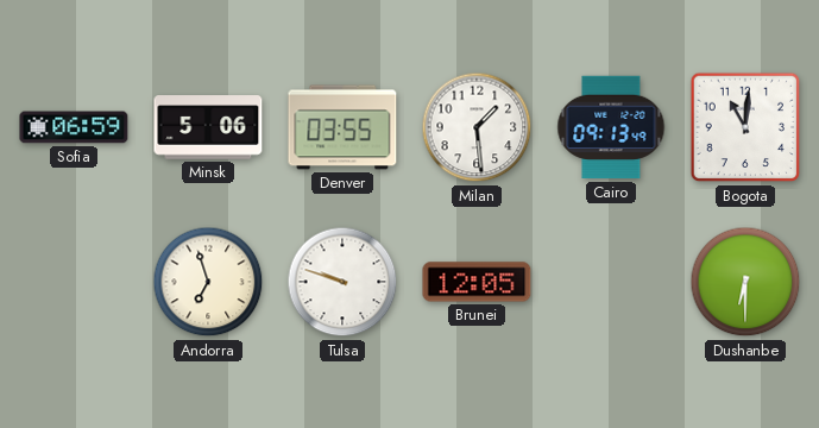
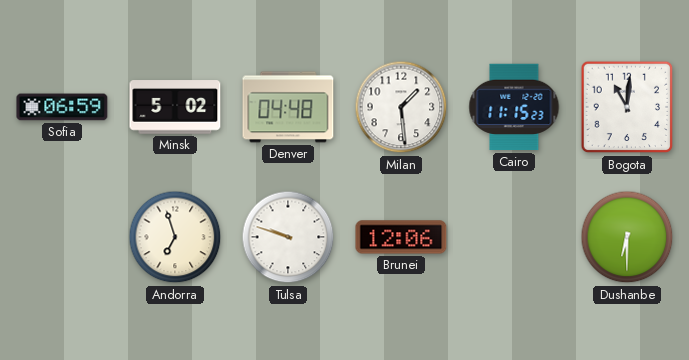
Minsk: 5:06 -> 5:02 (175, 107)
Denver: 03:55 -> 04:48 (288, 107)
Cairo: 09:13 -> 11:15 (514, 107)
Brunei: 12:05 -> 12:06 (401, 237)
